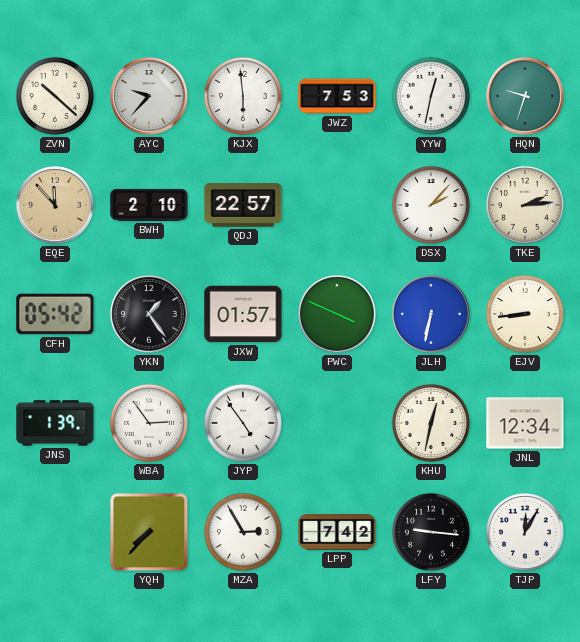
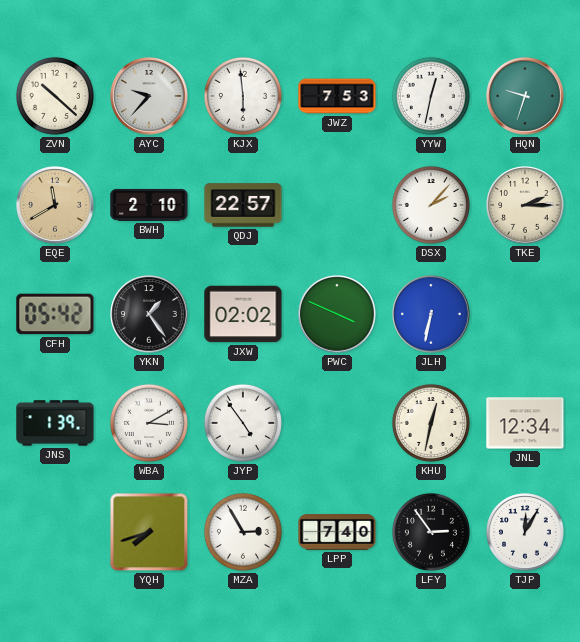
EQE: 11:53 -> 11:40 (55, 205)
TKE: 2:14 -> 2:15 (525, 205)
JXW: 01:57 -> 02:02 (243, 314)
EJV: 8:44 -> none (525, 314)
WBA: 2:54 -> 3:10 (149, 423)
YQH: 7:37 -> 7:42 (149, 532)
LPP: 7:42 -> 7:40 (337, 533)
LFY: 9:16 -> 2:54 (431, 532)
